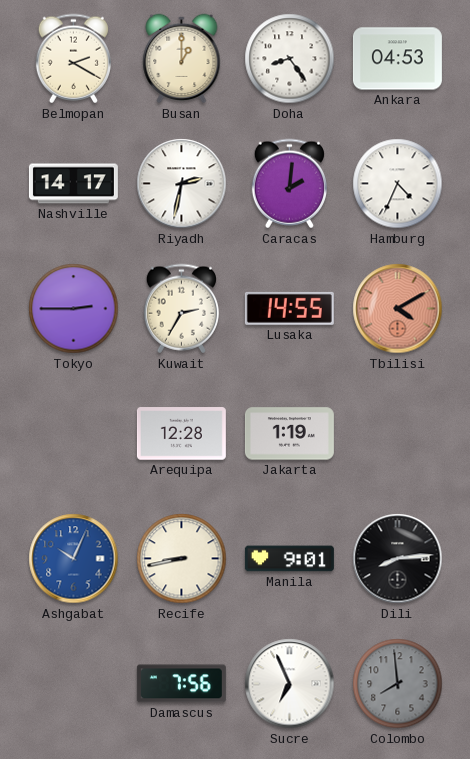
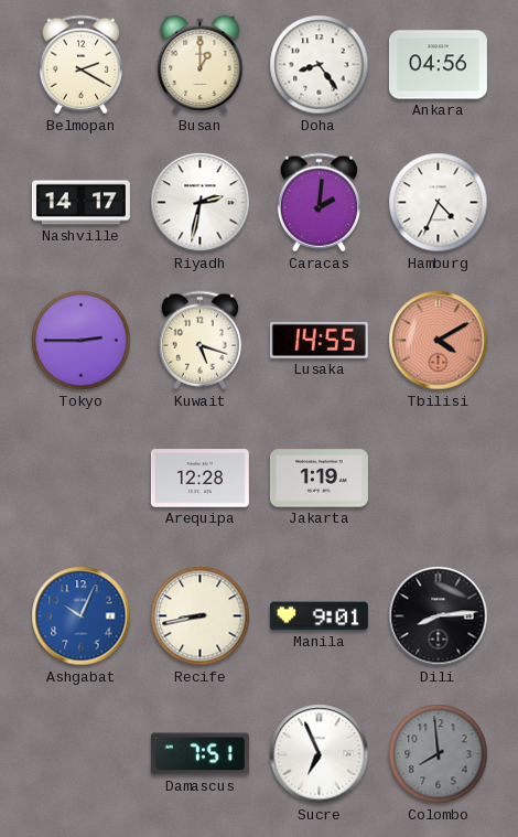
Ankara: 04:53 -> 04:56 (438, 65)
Kuwait: 2:35 -> 5:18 (199, 341)
Damascus: 7:56 -> 7:51 (199, 754)
